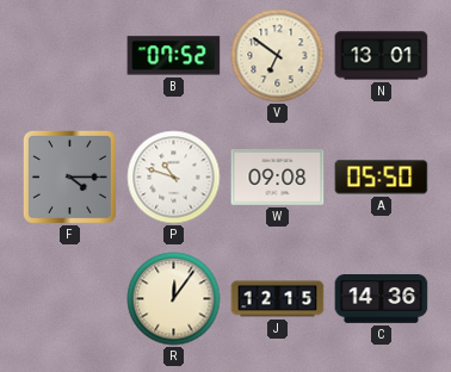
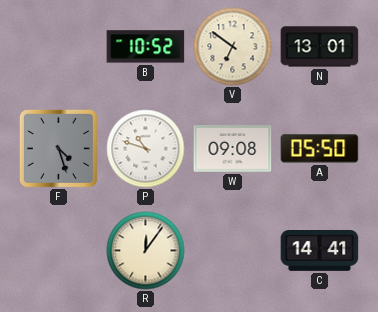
B: 07:52 -> 10:52 (146, 47)
F: 4:15 -> 4:27 (58, 148)
J: 12:15 -> none (278, 299)
C: 14:36 -> 14:41 (320, 251)
